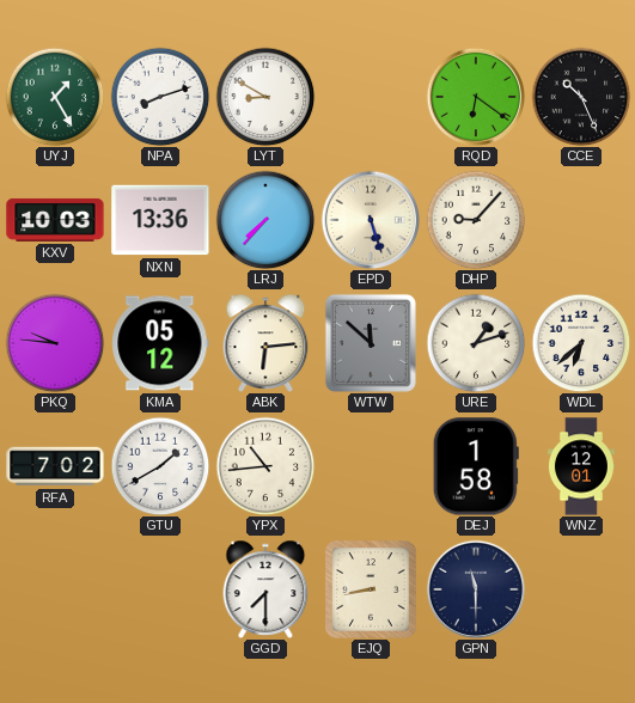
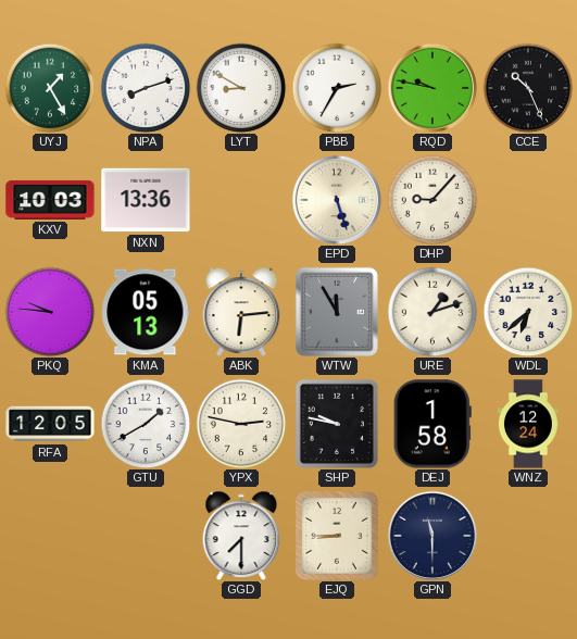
PBB: none -> 2:35 (337, 88)
RQD: 6:21 -> 9:47 (432, 88)
LRJ: 7:37 -> none (265, 220)
KMA: 05:12 -> 05:13 (146, 312)
WTW: 11:52 -> 11:55 (337, 312)
RFA: 7:02 -> 12:05 (50, 424)
YPX: 10:44 -> 2:47 (241, 424)
SHP: none -> 9:47 (337, 424)
WNZ: 12:01 -> 12:24 (528, 424)
EJQ: 8:43 -> 8:45 (337, 536)
